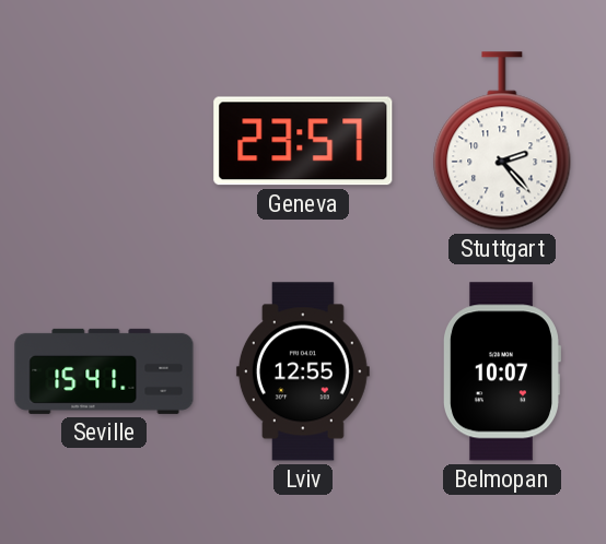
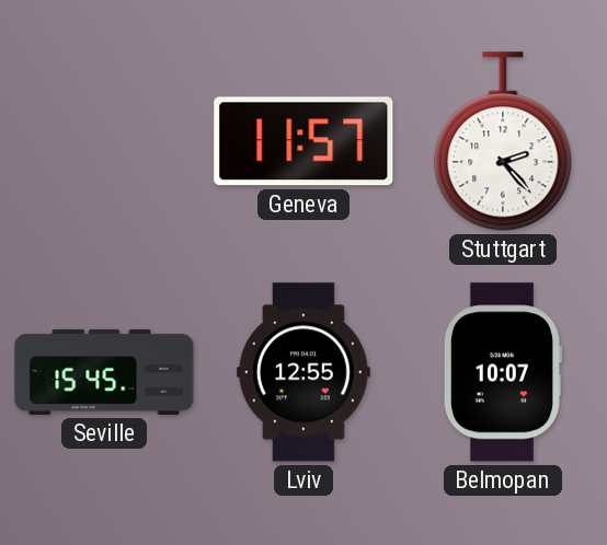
Geneva: 23:57 -> 11:57 (303, 141)
Seville: 15:41 -> 15:45 (104, 372)
